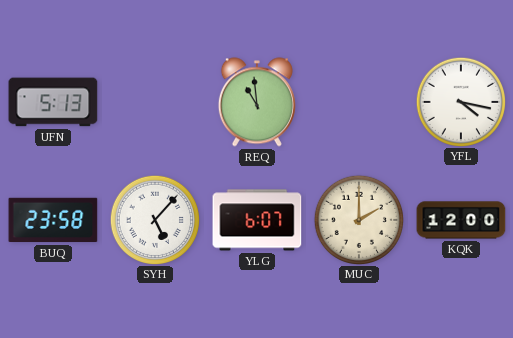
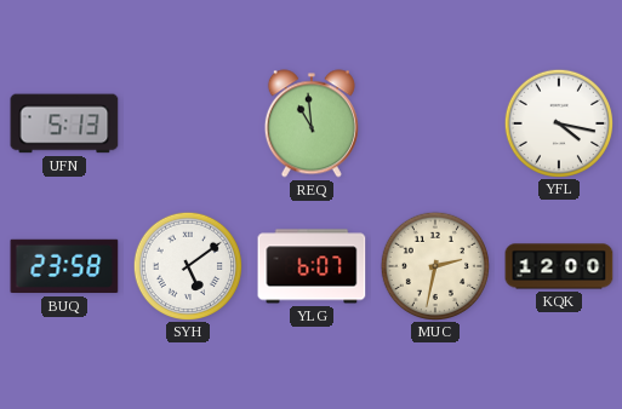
SYH: 5:07 -> 5:09 (187, 265)
MUC: 2:00 -> 2:32 (434, 265)
